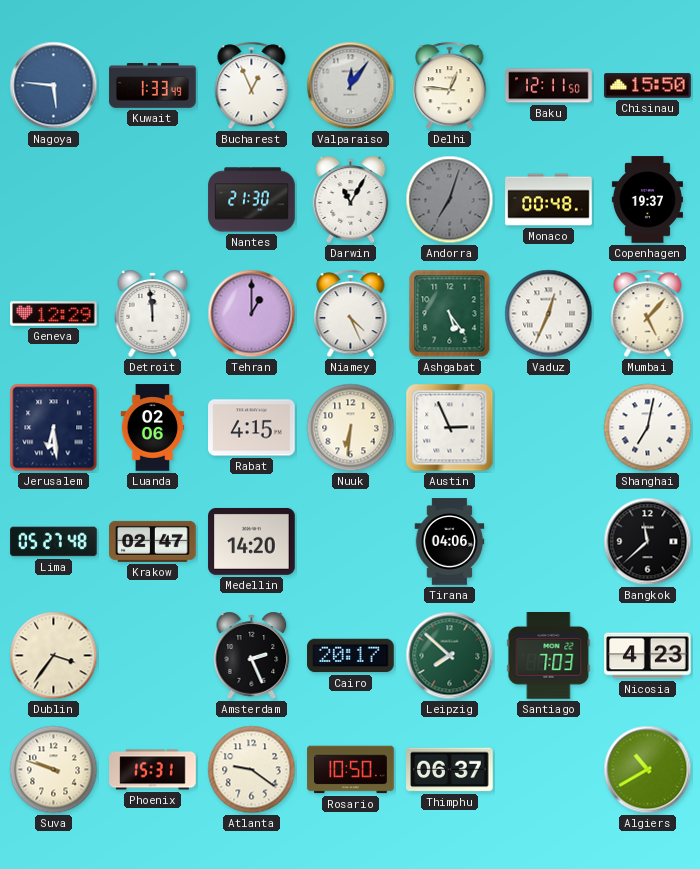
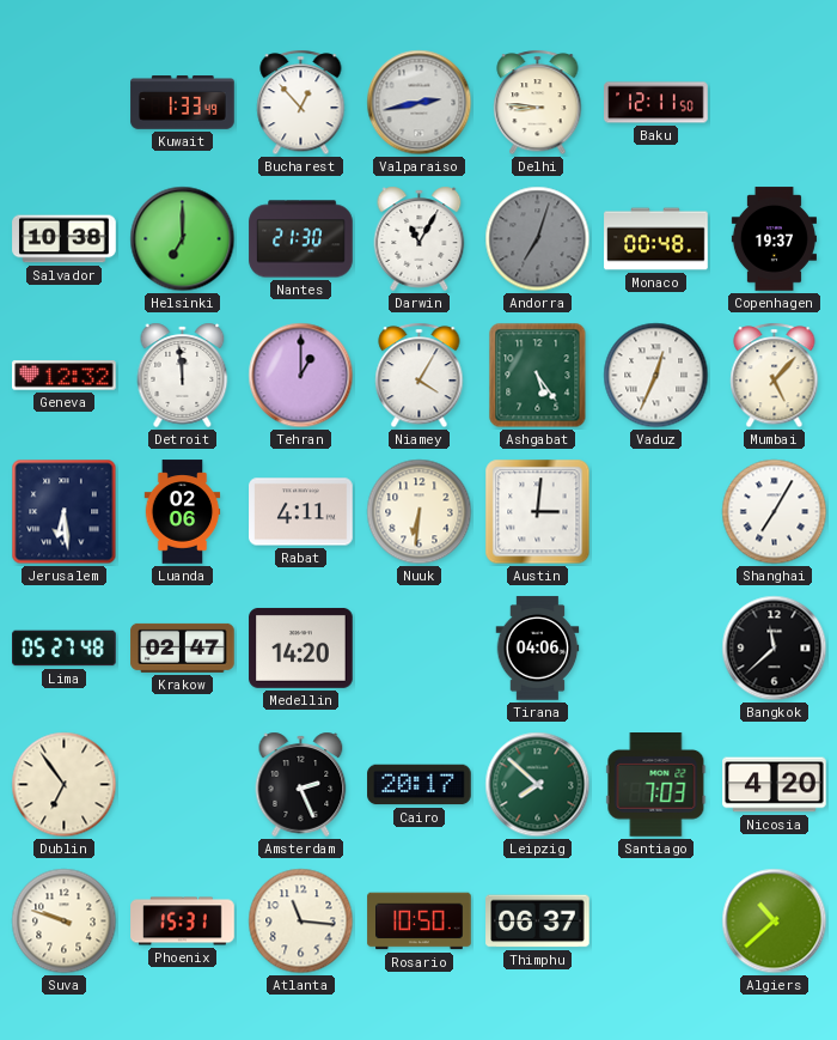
Nagoya: 5:46 -> none (54, 86)
Bucharest: 12:56 -> 12:53 (301, 103)
Valparaiso: 12:06 -> 2:43 (420, 103)
Delhi: 12:46 -> 8:46 (538, 103)
Chisinau: 15:50 -> none (648, 86)
Salvador: none -> 10:38 (65, 239)
Helsinki: none -> 7:00 (183, 239)
Geneva: 12:29 -> 12:32 (65, 376)
Niamey: 4:26 -> 4:05 (420, 376)
Rabat: 4:15 -> 4:11 (301, 512)
Austin: 2:56 -> 3:01 (538, 512)
Shanghai: 7:02 -> 7:05 (775, 512)
Dublin: 3:36 -> 6:54 (65, 785)
Nicosia: 4:23 -> 4:20 (775, 785)
Atlanta: 9:21 -> 11:16 (301, 922)
Algiers: 10:40 -> 10:38 (775, 922)
